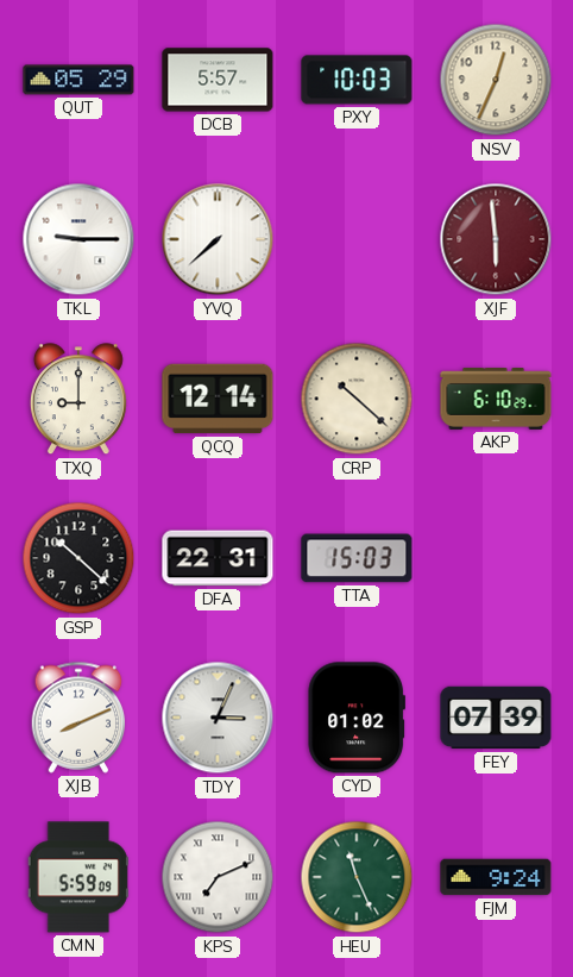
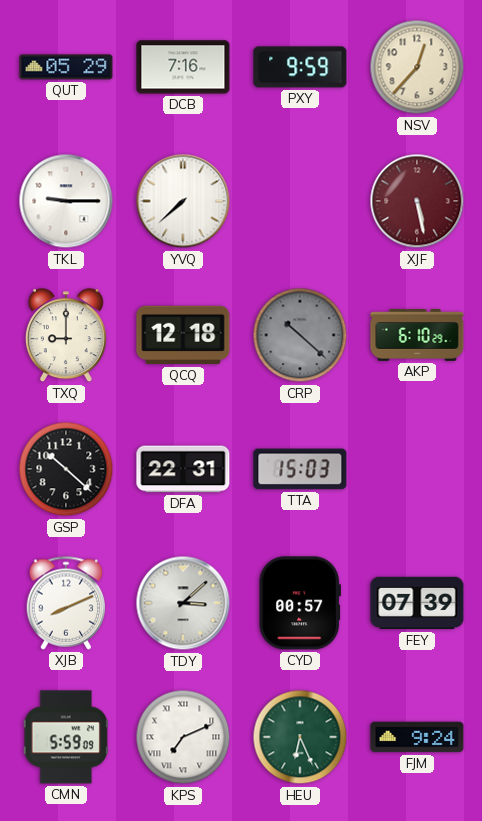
DCB: 5:57 -> 7:16 (183, 67)
PXY: 10:03 -> 9:59 (300, 67)
NSV: 12:34 -> 12:37 (417, 67)
XJF: 5:59 -> 5:28 (417, 201)
QCQ: 12:14 -> 12:18 (183, 335)
CRP dial: cream -> grey (300, 335)
TDY: 3:04 -> 3:08 (183, 603)
CYD: 01:02 -> 00:57 (299, 603)
HEU: 11:26 -> 6:26 (300, 737)
